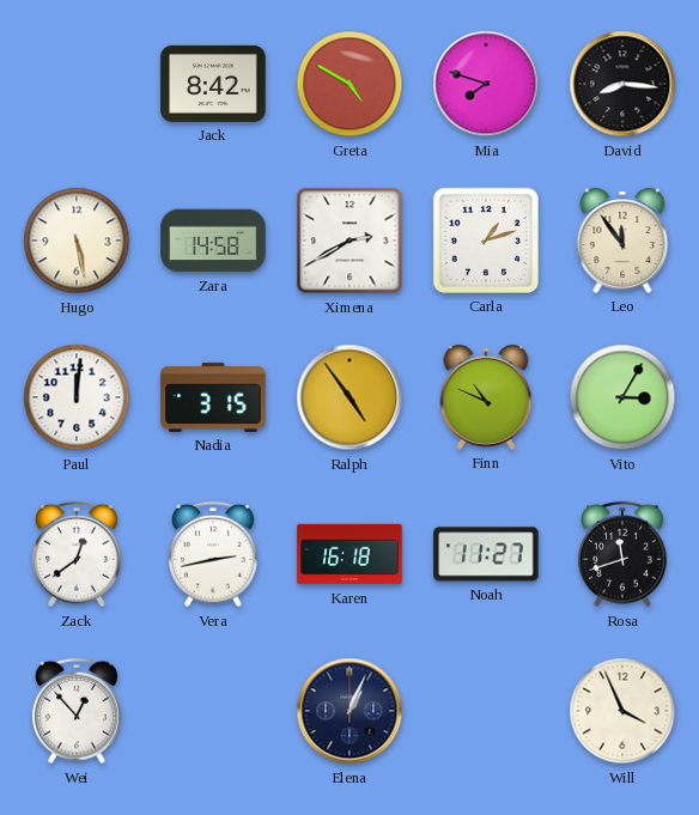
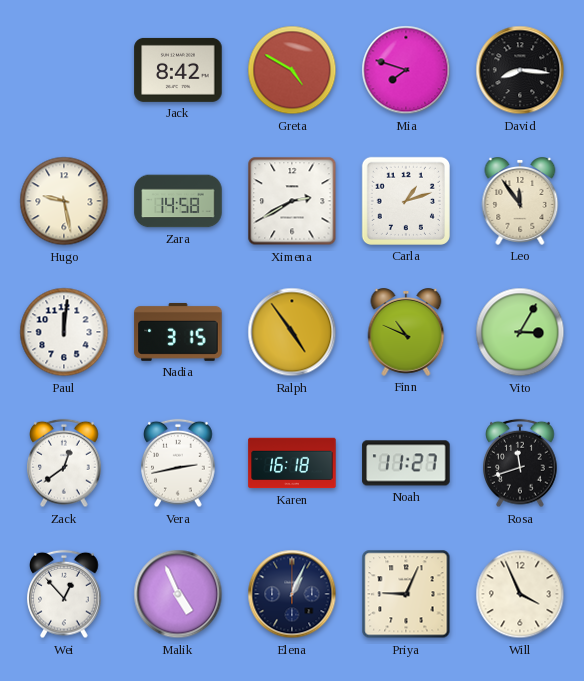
Hugo: 5:28 -> 9:28 (64, 201)
Malik: none -> 4:56 (178, 594)
Priya: none -> 9:04 (406, 594)
